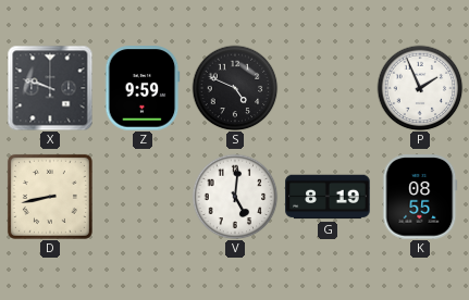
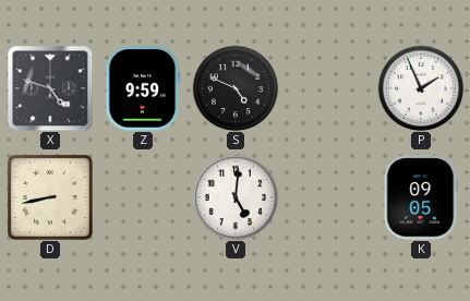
X: 9:48 -> 4:48 (50, 88)
G: 8:19 -> none (328, 197)
K: 08:55 -> 09:05 (421, 197)
